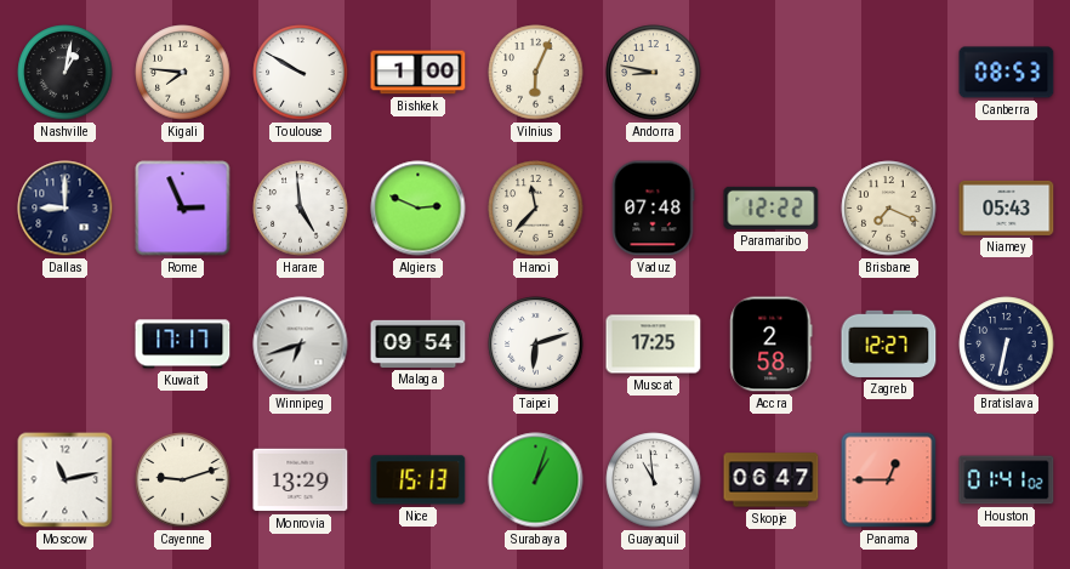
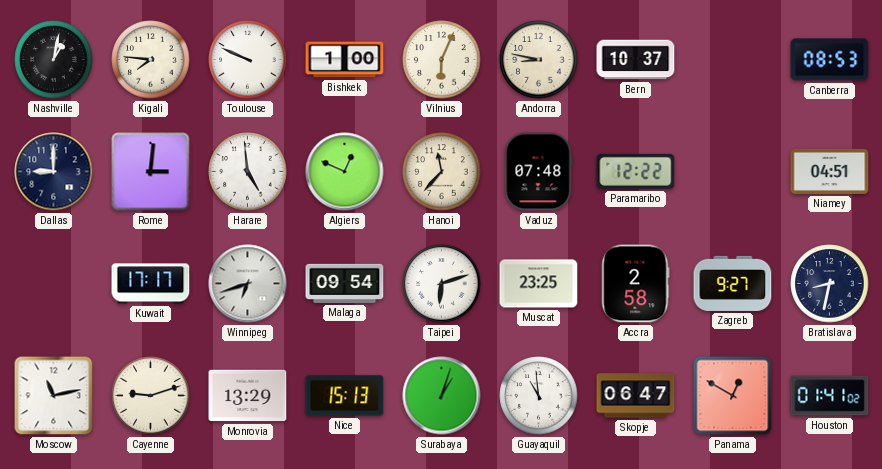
Toulouse: 9:50 -> 9:49 (248, 60)
Bern: none -> 10:37 (636, 60)
Rome: 2:56 -> 3:01 (151, 172)
Algiers: 2:49 -> 12:49 (345, 172)
Brisbane: 7:19 -> none (889, 209)
Niamey: 05:43 -> 04:51 (830, 171)
Muscat: 17:25 -> 23:25 (539, 284)
Zagreb: 12:27 -> 9:27 (733, 283)
Bratislava: 6:32 -> 8:32 (830, 284)
Panama: 12:45 -> 12:50 (733, 396)
